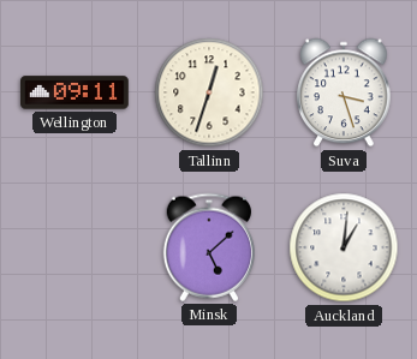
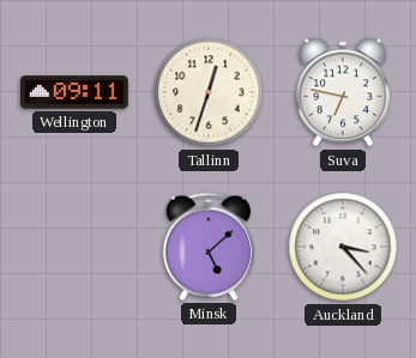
Suva: 3:27 -> 6:47 (343, 92)
Auckland: 1:01 -> 3:23 (343, 247)
